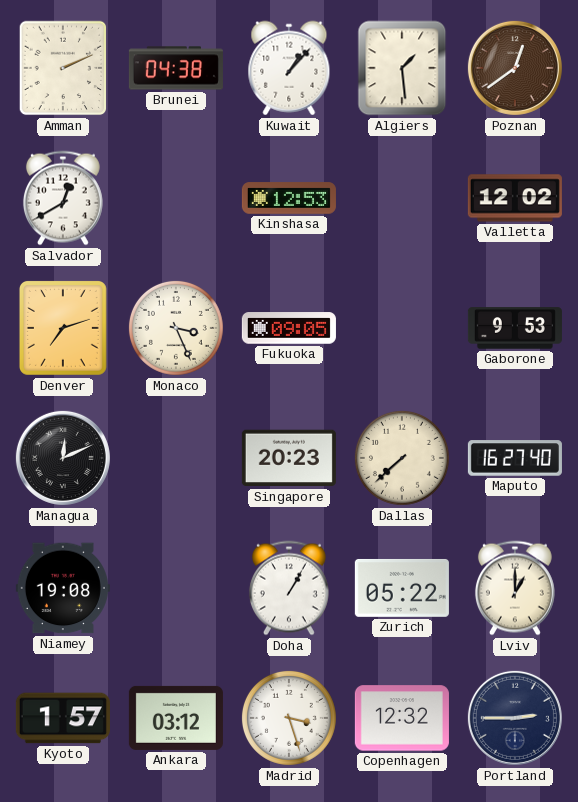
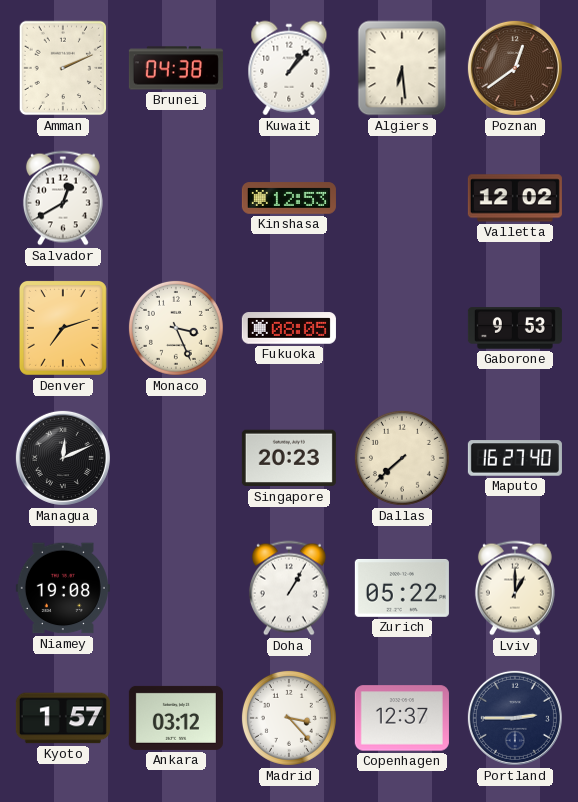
Algiers: 1:29 -> 6:29 (402, 68)
Fukuoka: 09:05 -> 08:05 (289, 328)
Madrid: 3:27 -> 3:23 (289, 718)
Copenhagen: 12:32 -> 12:37 (402, 718)
